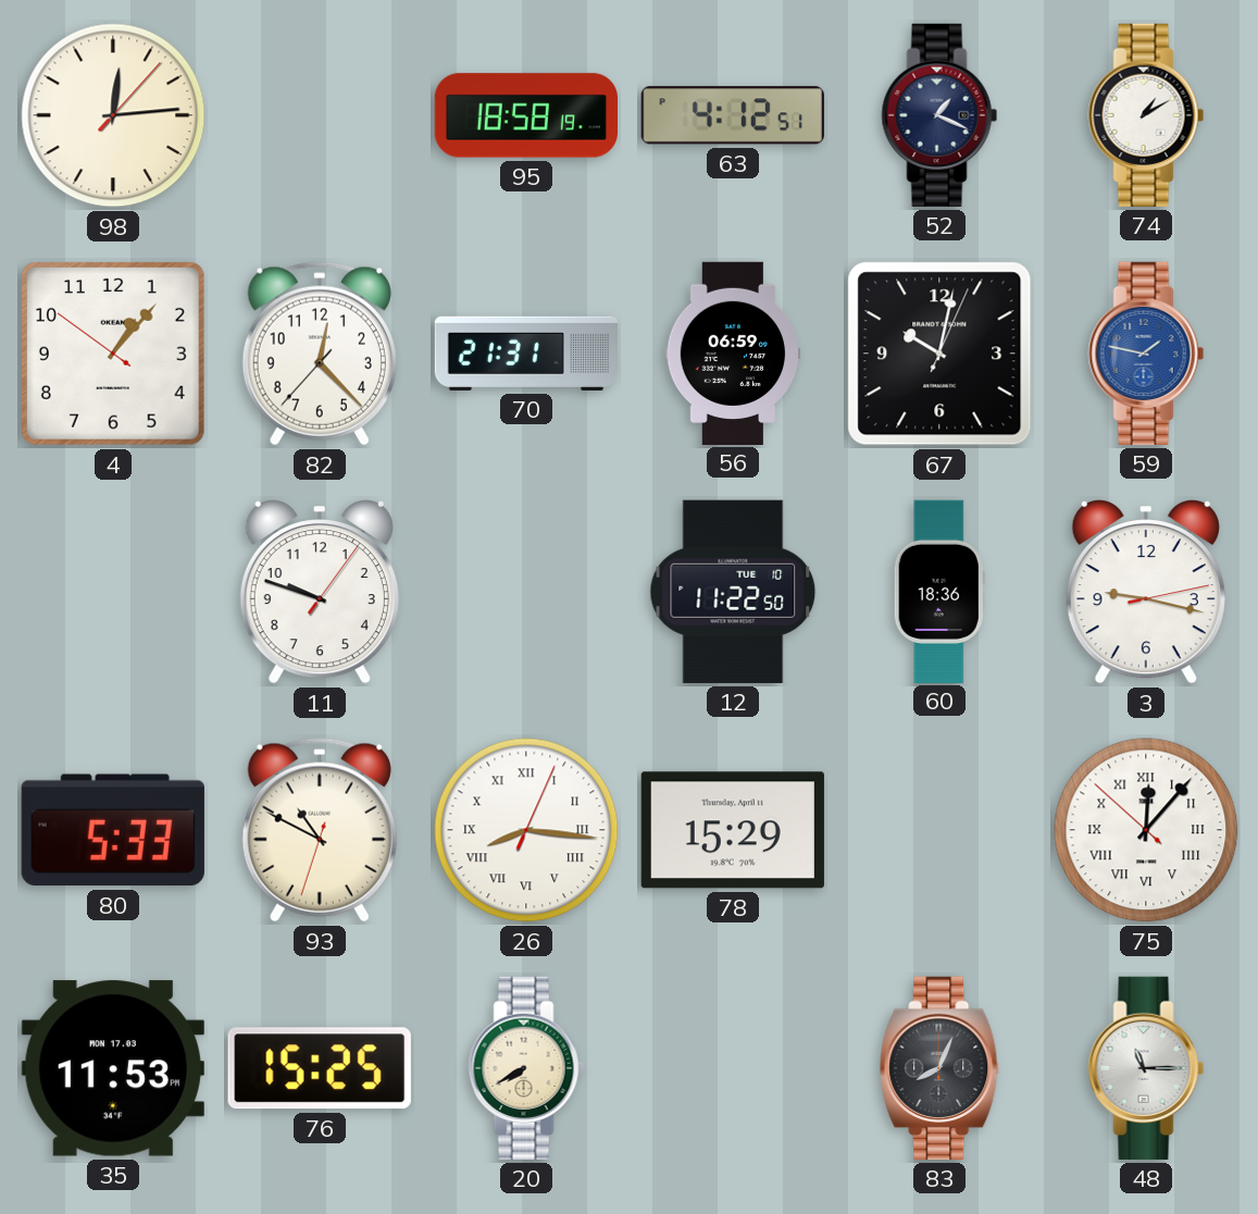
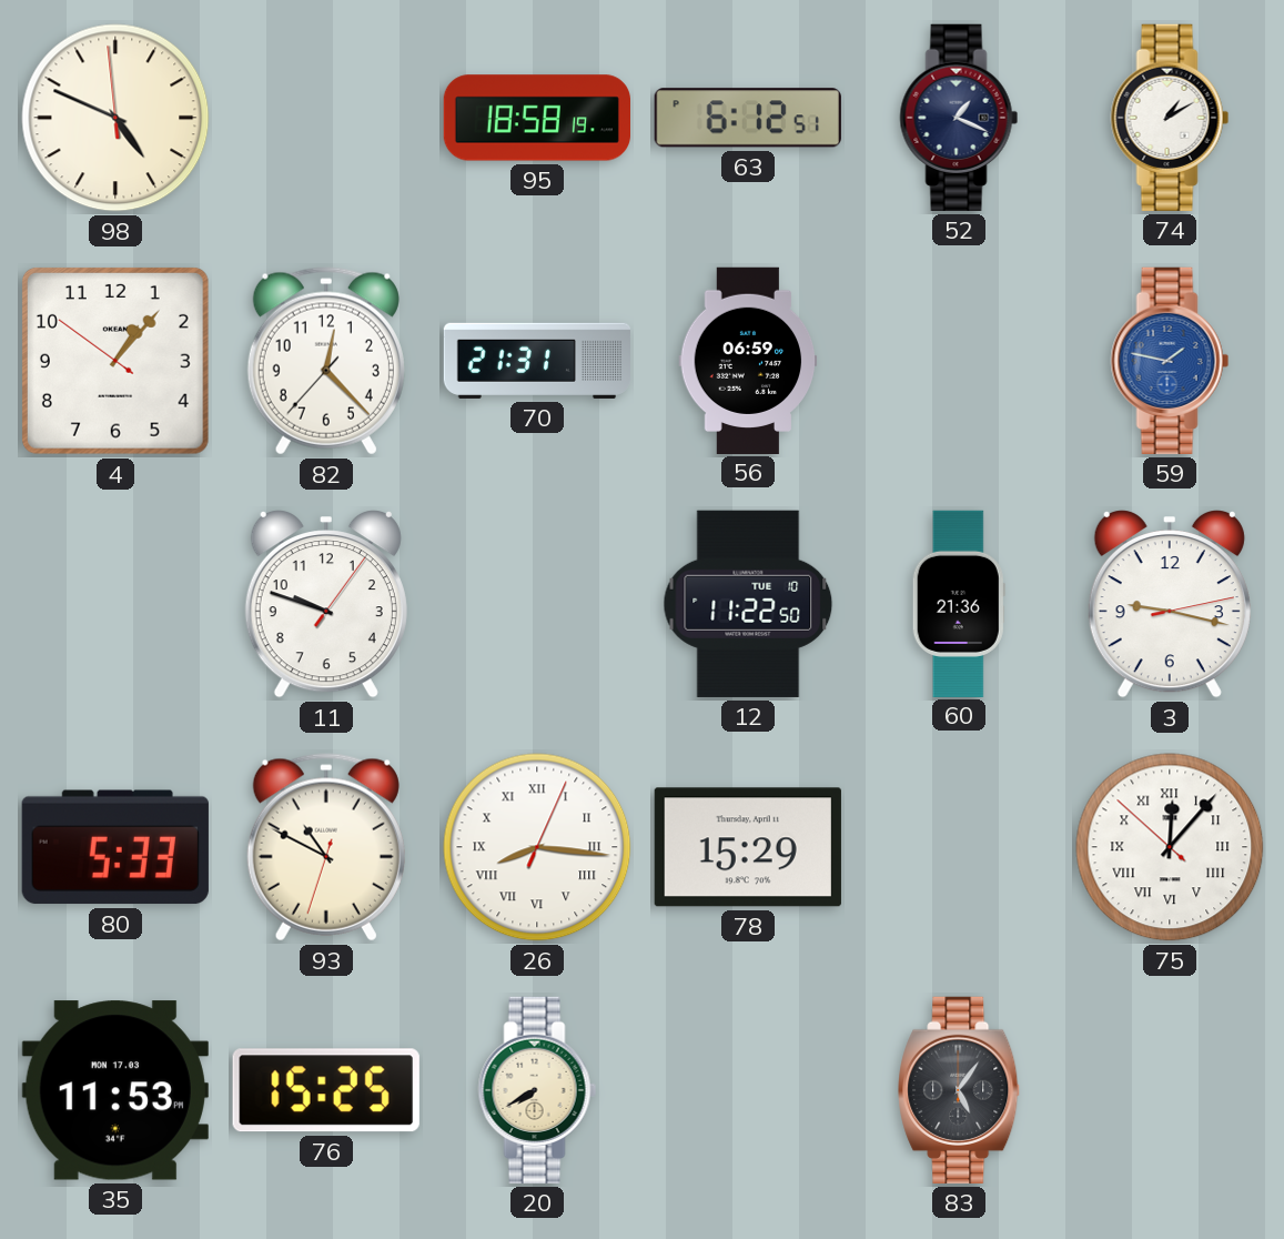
98: 12:14 -> 4:48 (115, 118)
63: 4:12 -> 6:12 (748, 118)
67: 10:02 -> none (939, 354)
60: 18:36 -> 21:36 (959, 603)
83: 8:04 -> 5:06 (960, 1090)
48: 11:15 -> none (1146, 1068)
